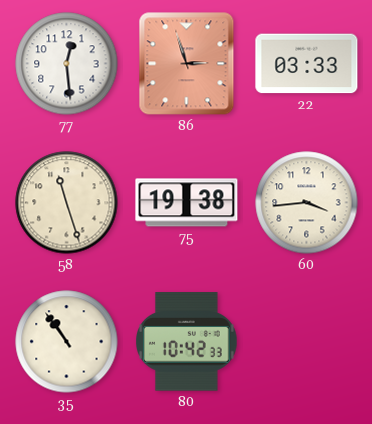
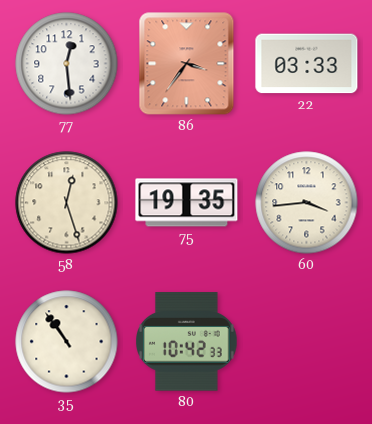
86: 2:57 -> 3:36 (187, 64)
58: 11:27 -> 12:27 (67, 203)
75: 19:38 -> 19:35 (187, 203)
